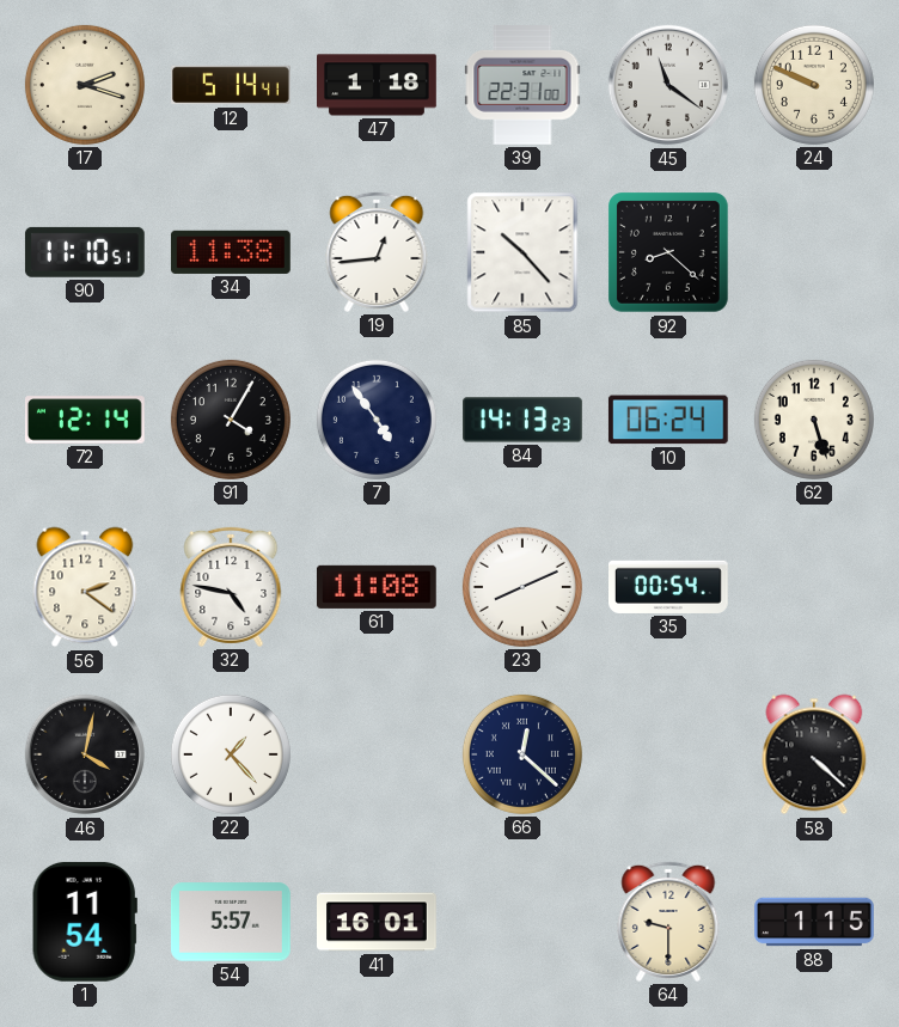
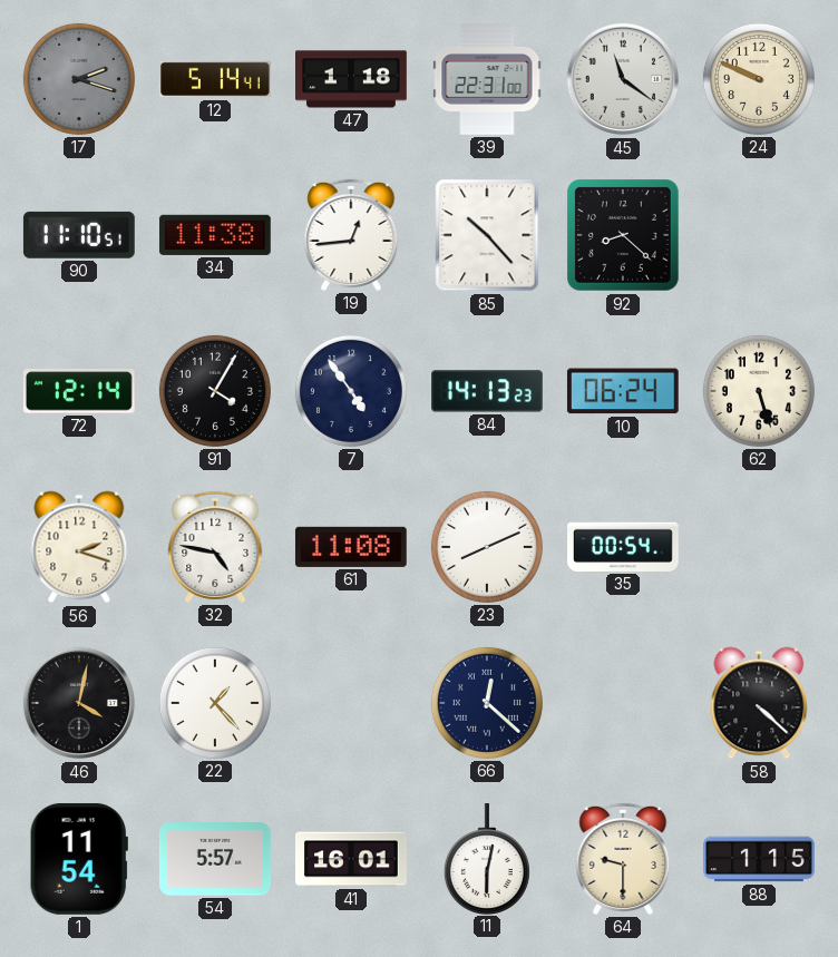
17 dial: cream -> grey (79, 79)
56: 2:21 -> 2:18 (79, 547)
11: none -> 6:02 (487, 859)
